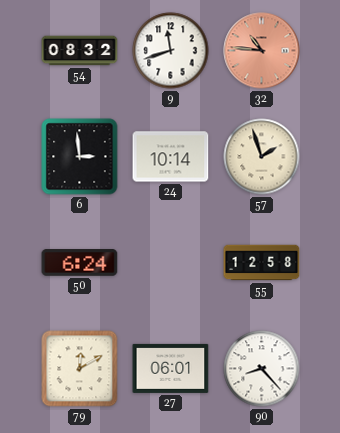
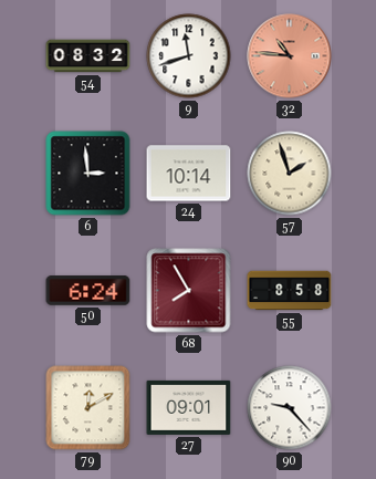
68: none -> 7:55 (189, 291)
55: 12:58 -> 8:58 (290, 291)
27: 06:01 -> 09:01 (189, 407)
90: 8:23 -> 9:23 (290, 408)
